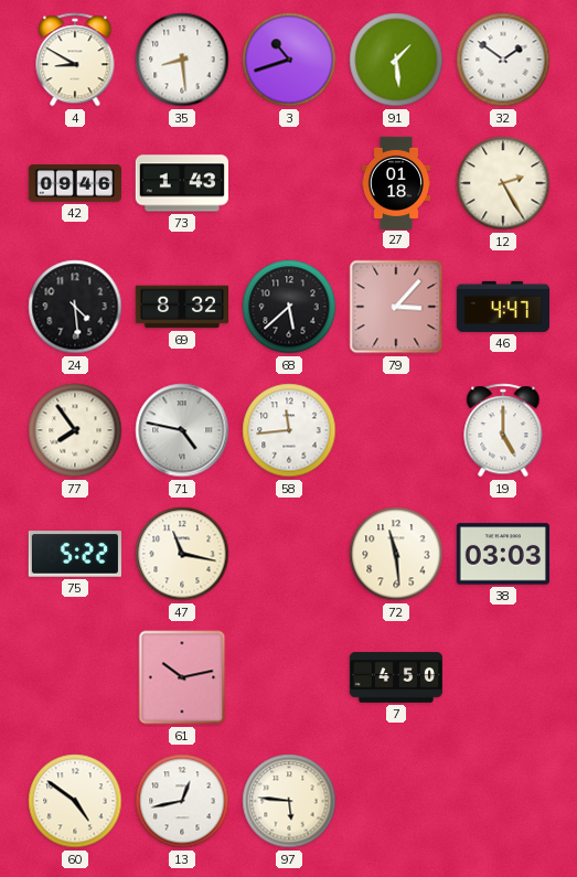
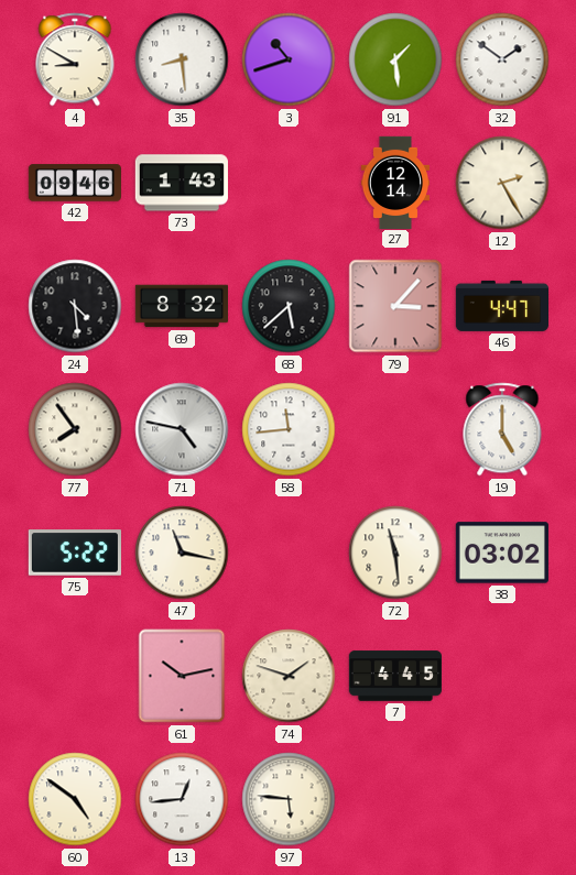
27: 01:18 -> 12:14 (395, 182)
38: 03:03 -> 03:02 (502, 553)
74: none -> 1:48 (289, 676)
7: 4:50 -> 4:45 (395, 676)
13: 12:43 -> 12:44 (182, 799)
